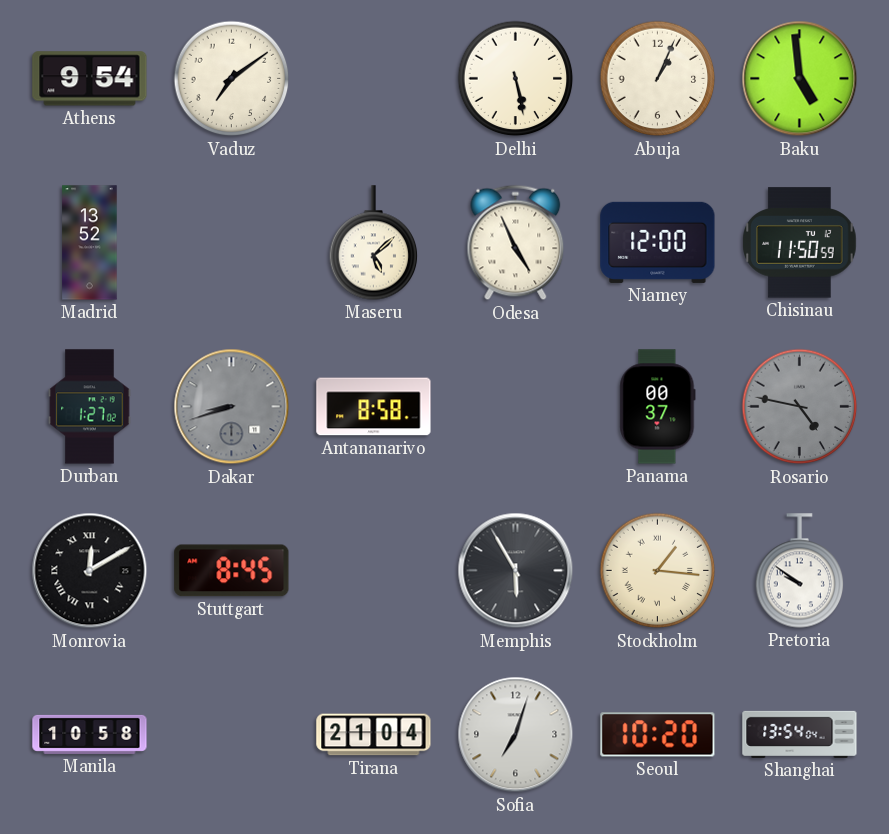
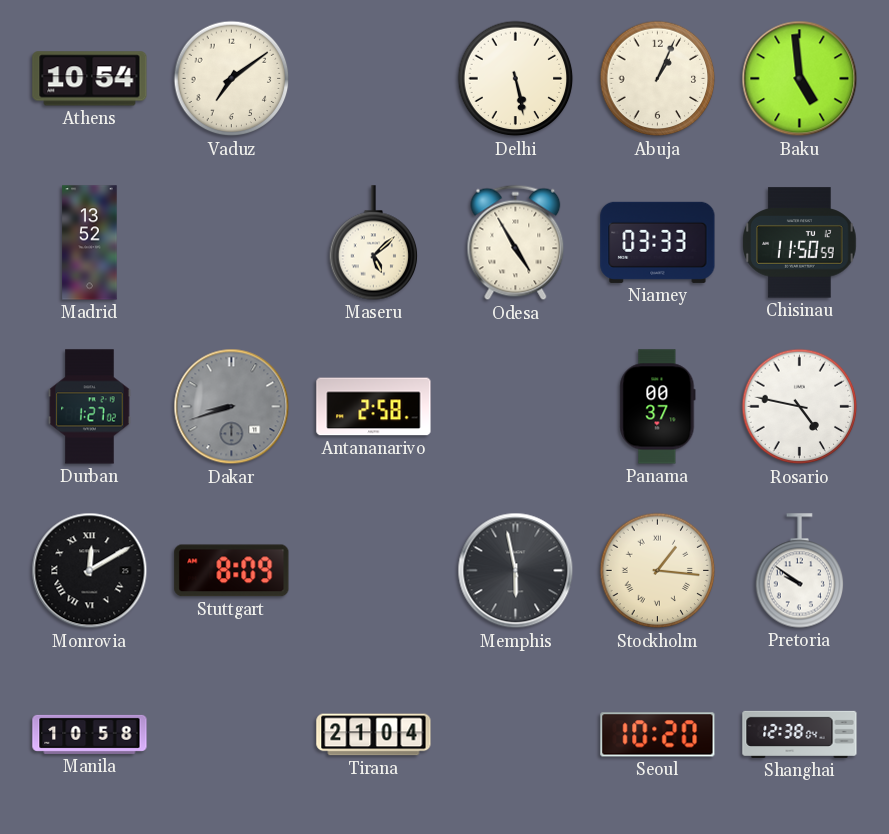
Athens: 9:54 -> 10:54 (90, 79)
Odesa: 4:56 -> 4:55 (516, 243)
Niamey: 12:00 -> 03:33 (658, 242)
Antananarivo: 8:58 -> 2:58 (374, 407)
Rosario dial: grey -> white (800, 407)
Stuttgart: 8:45 -> 8:09 (232, 571)
Memphis: 5:55 -> 5:58 (516, 571)
Sofia: 7:03 -> none (516, 735)
Shanghai: 13:54 -> 12:38 (800, 734)
